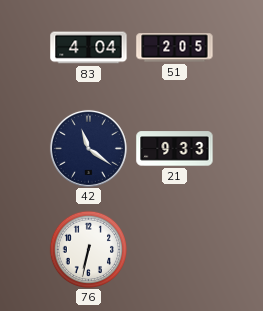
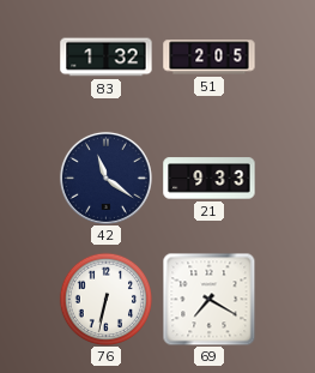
83: 4:04 -> 1:32 (107, 58)
69: none -> 7:20 (208, 299)
